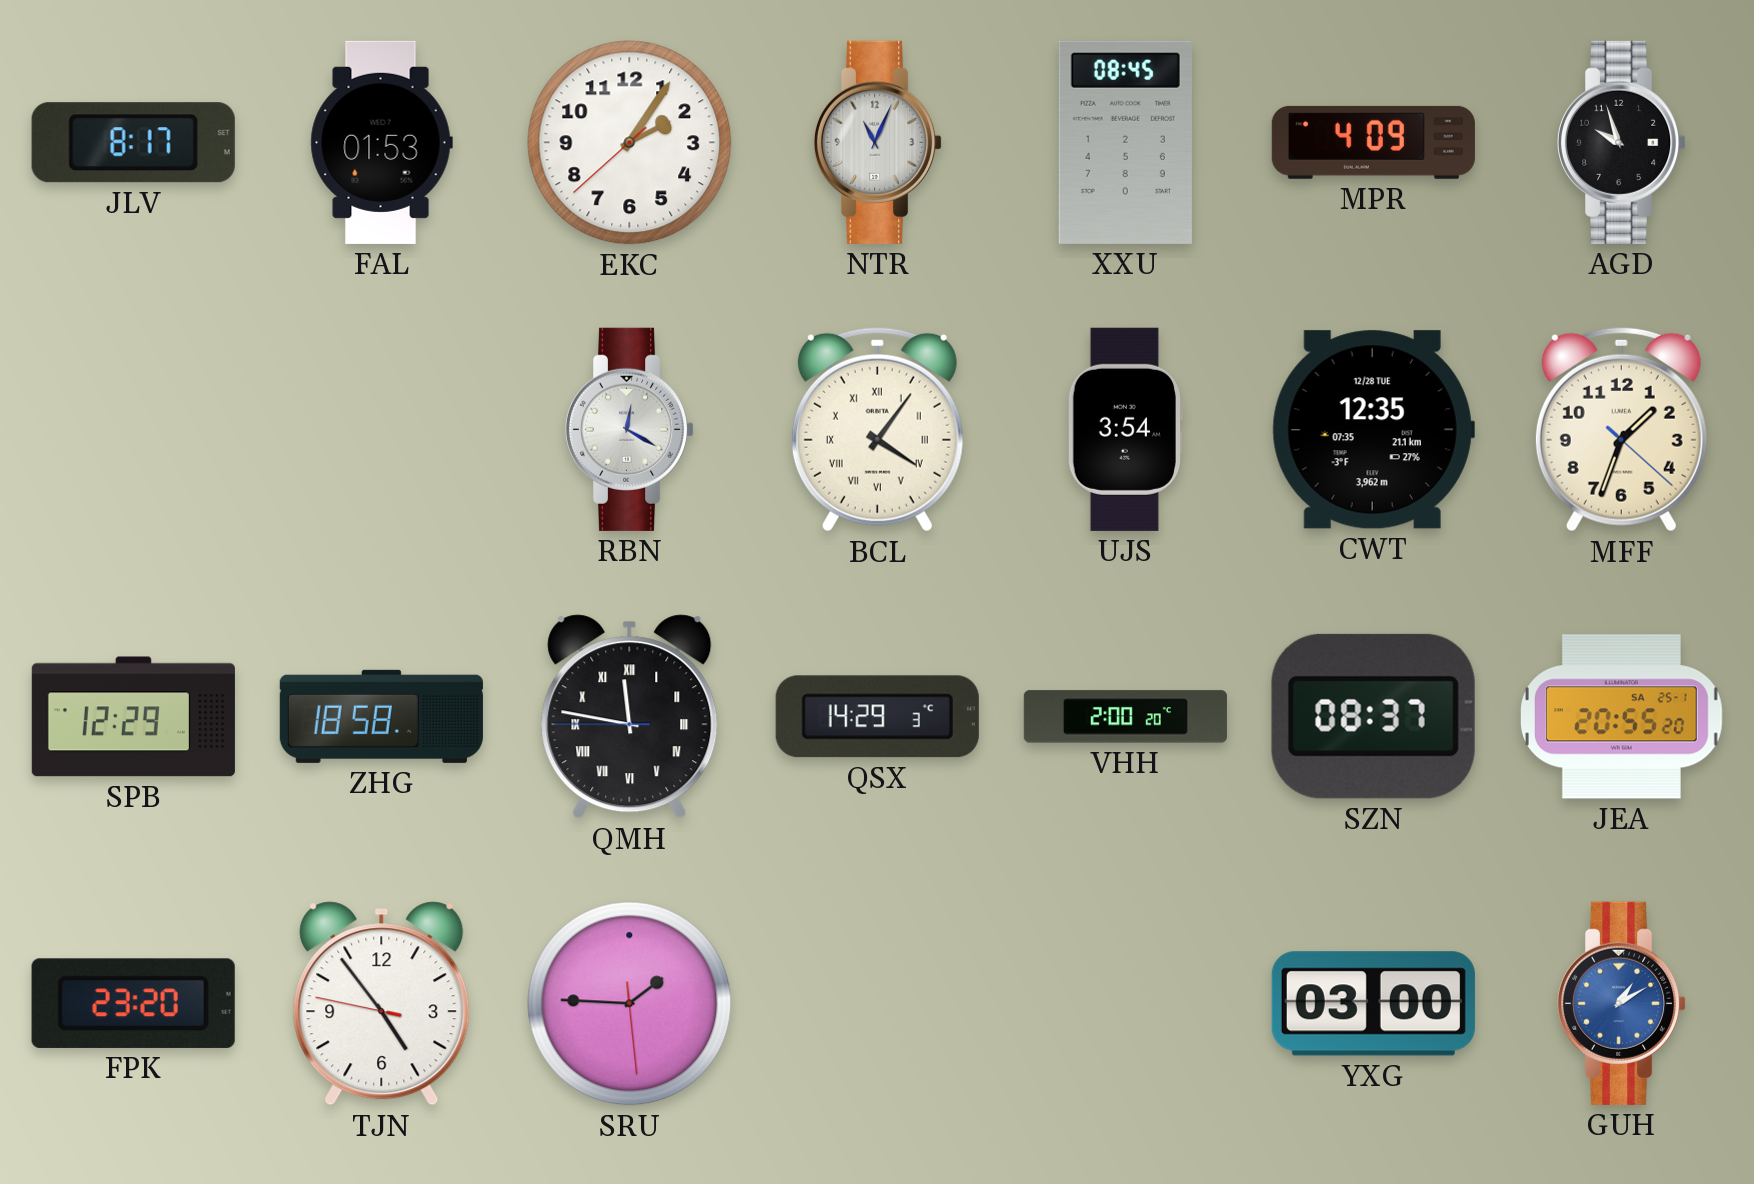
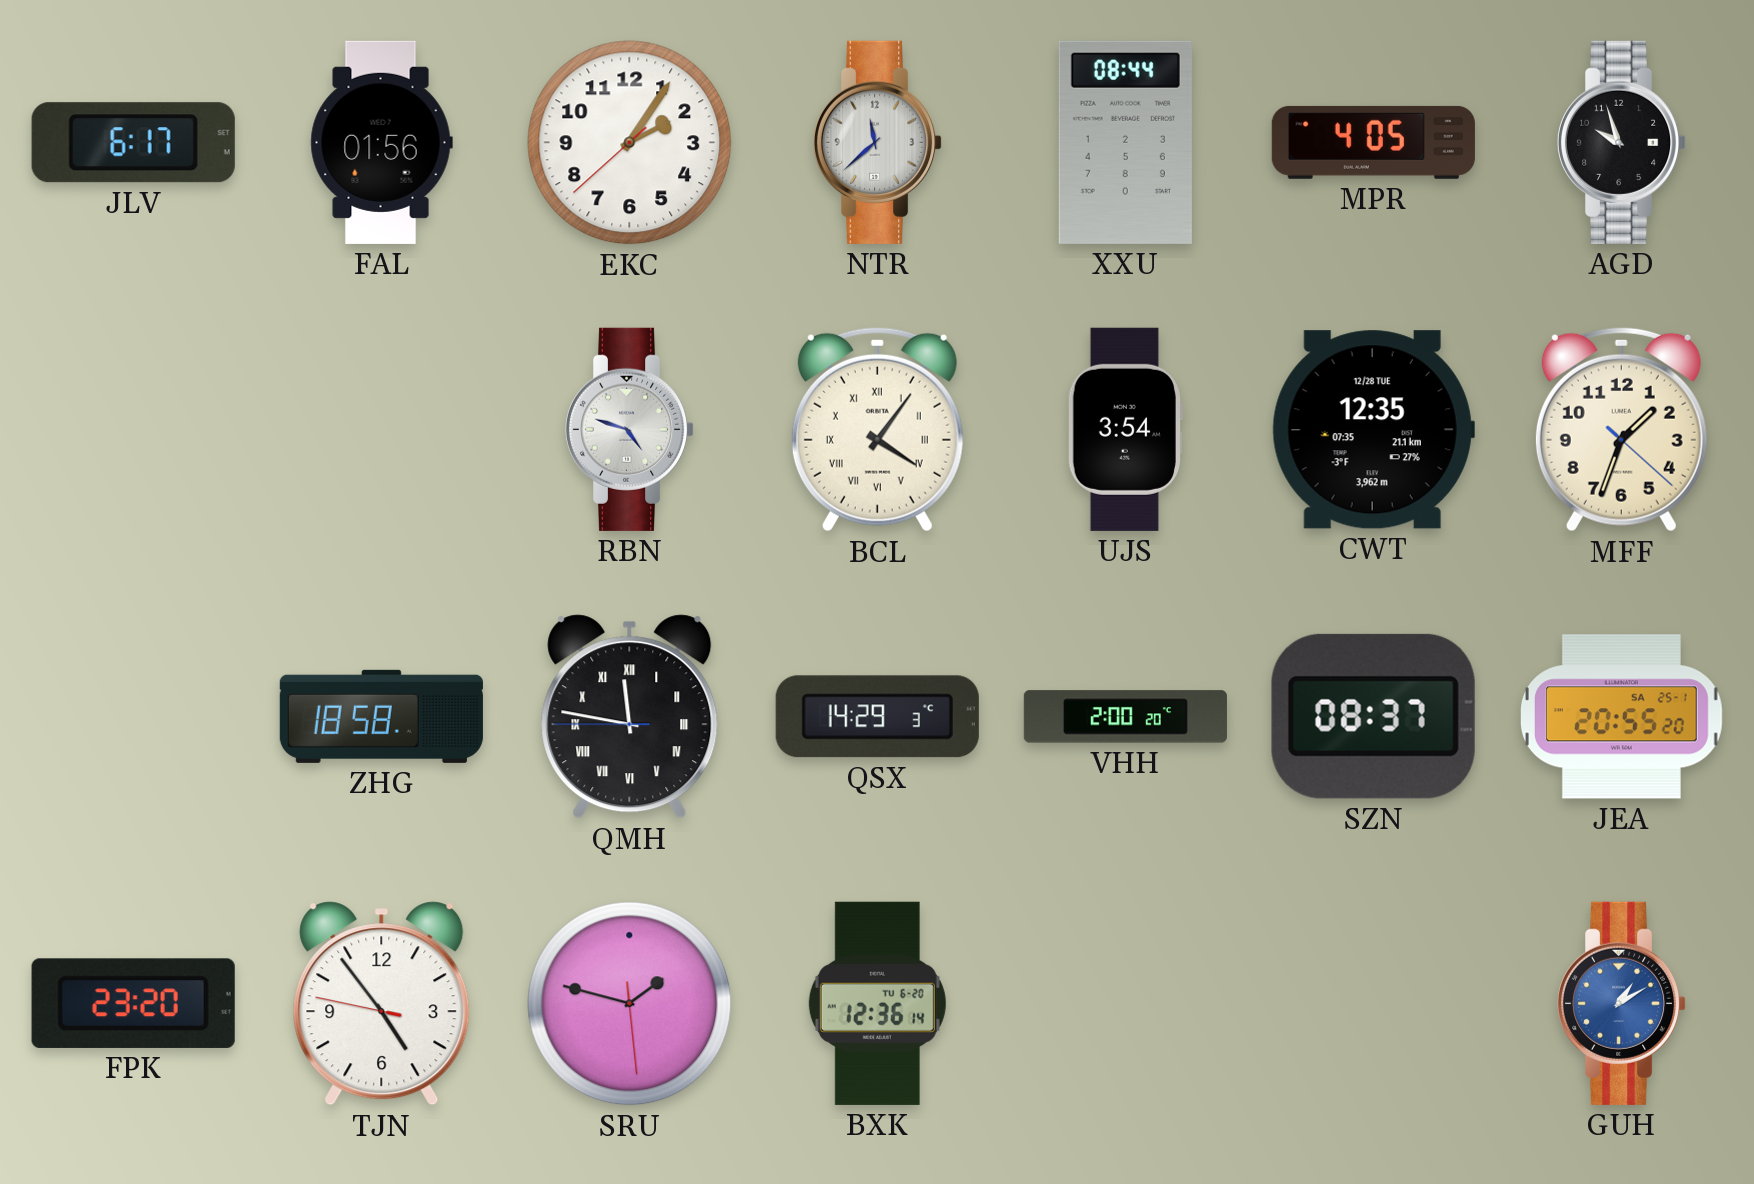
JLV: 8:17 -> 6:17 (133, 143)
FAL: 01:53 -> 01:56 (381, 142)
NTR: 11:04 -> 11:38 (878, 142)
XXU: 08:45 -> 08:44 (1125, 142)
MPR: 4:09 -> 4:05 (1373, 142)
RBN: 12:20 -> 4:48 (630, 429)
SPB: 12:29 -> none (133, 717)
SRU: 1:45 -> 1:47 (630, 1004)
BXK: none -> 12:36 (877, 1003)
YXG: 03:00 -> none (1373, 1004)
